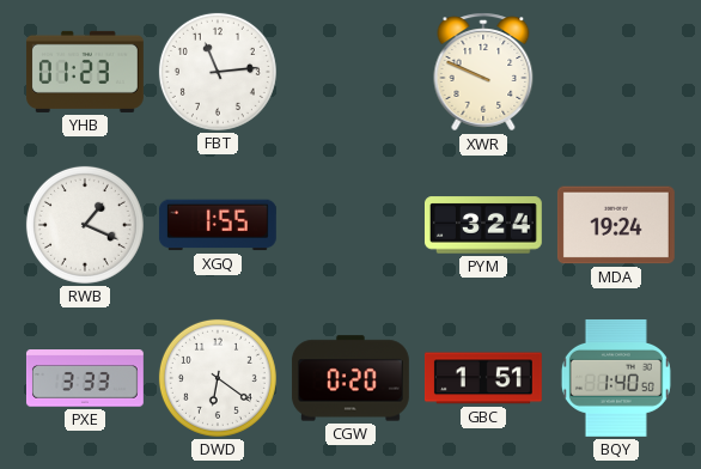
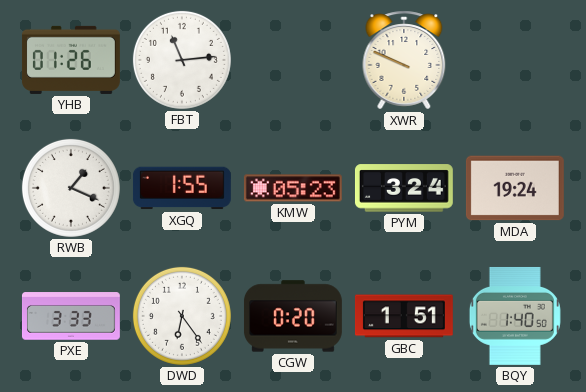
YHB: 01:23 -> 01:26 (71, 60)
KMW: none -> 05:23 (293, 188)
DWD: 6:21 -> 6:24 (182, 316)
